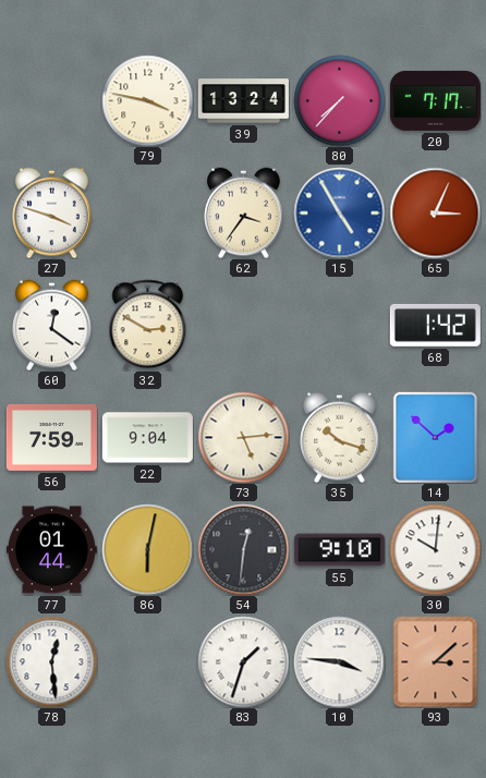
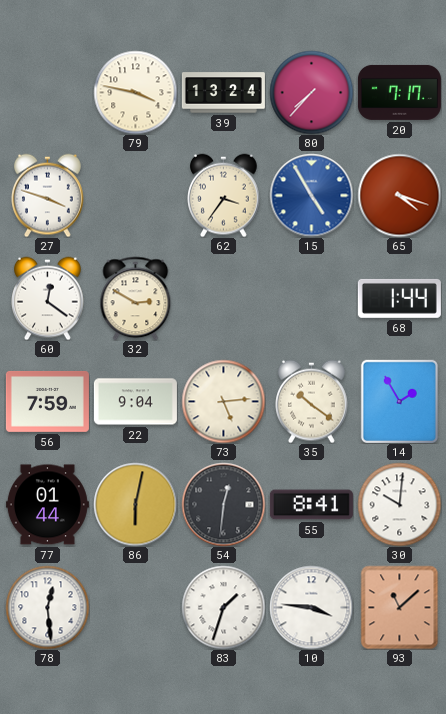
65: 3:04 -> 4:18 (399, 195)
68: 1:42 -> 1:44 (399, 298)
35: 10:18 -> 10:21 (312, 401)
14: 1:52 -> 1:55 (399, 401)
55: 9:10 -> 8:41 (311, 505)
93: 3:08 -> 11:08 (400, 607)
